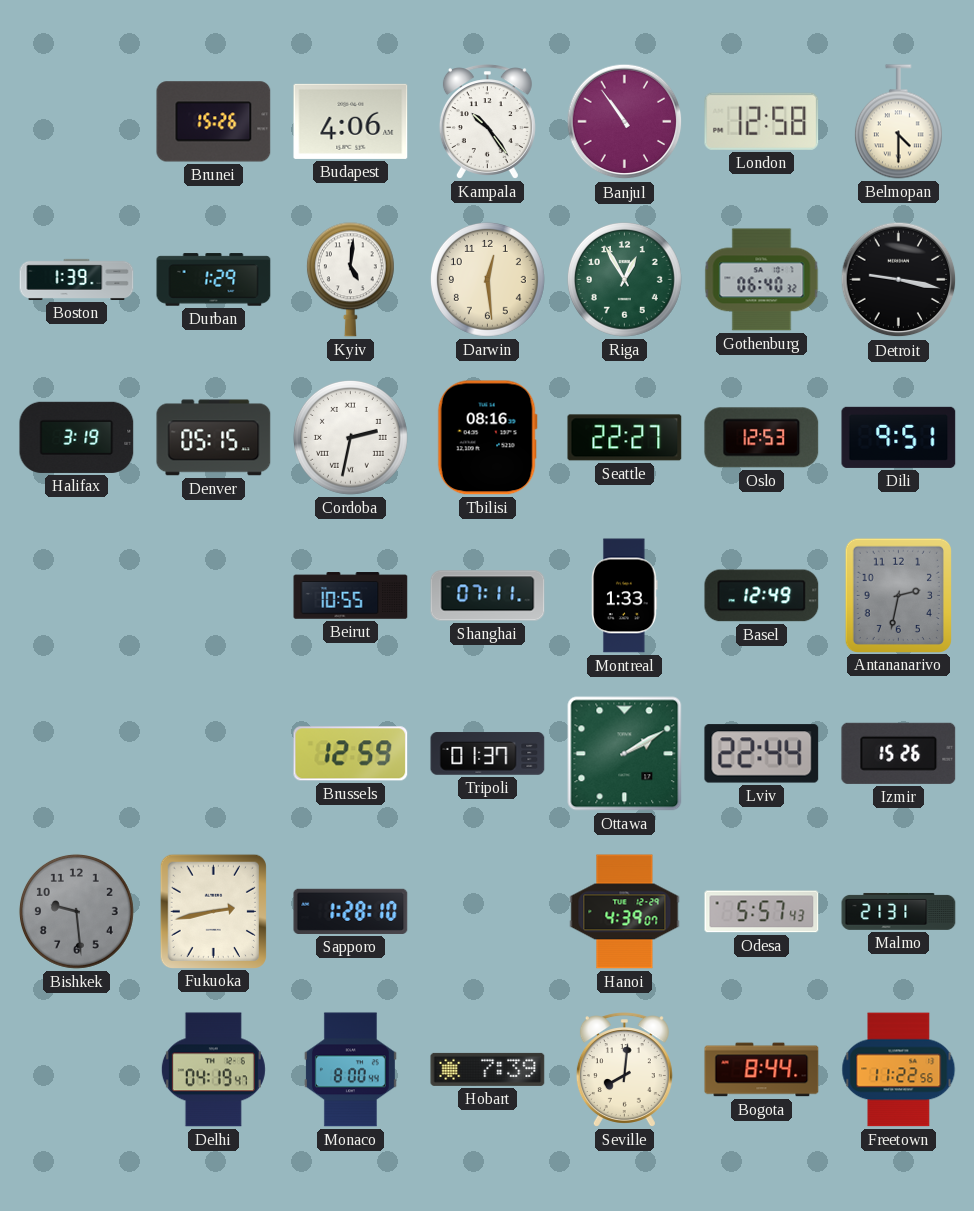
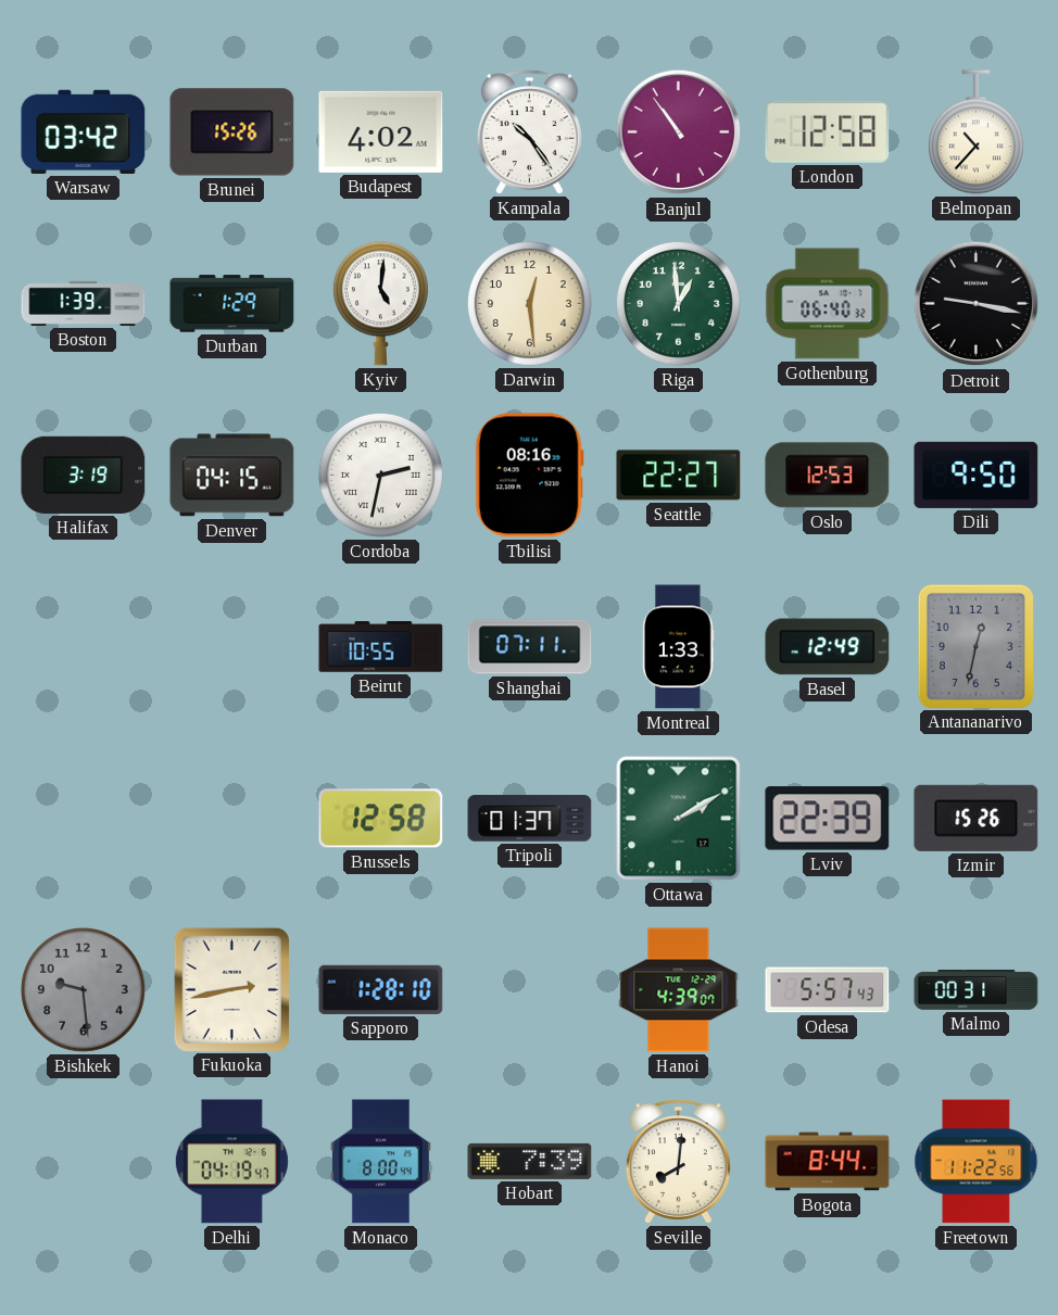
Warsaw: none -> 03:42 (84, 131)
Budapest: 4:06 -> 4:02 (381, 131)
Belmopan: 4:30 -> 10:37 (975, 132)
Riga: 12:55 -> 12:59 (678, 303)
Denver: 05:15 -> 04:15 (232, 476)
Dili: 9:51 -> 9:50 (977, 475)
Antananarivo: 2:32 -> 12:32 (975, 646)
Brussels: 12:59 -> 12:58 (381, 819)
Lviv: 22:44 -> 22:39 (828, 819)
Malmo: 21:31 -> 00:31 (977, 989)
